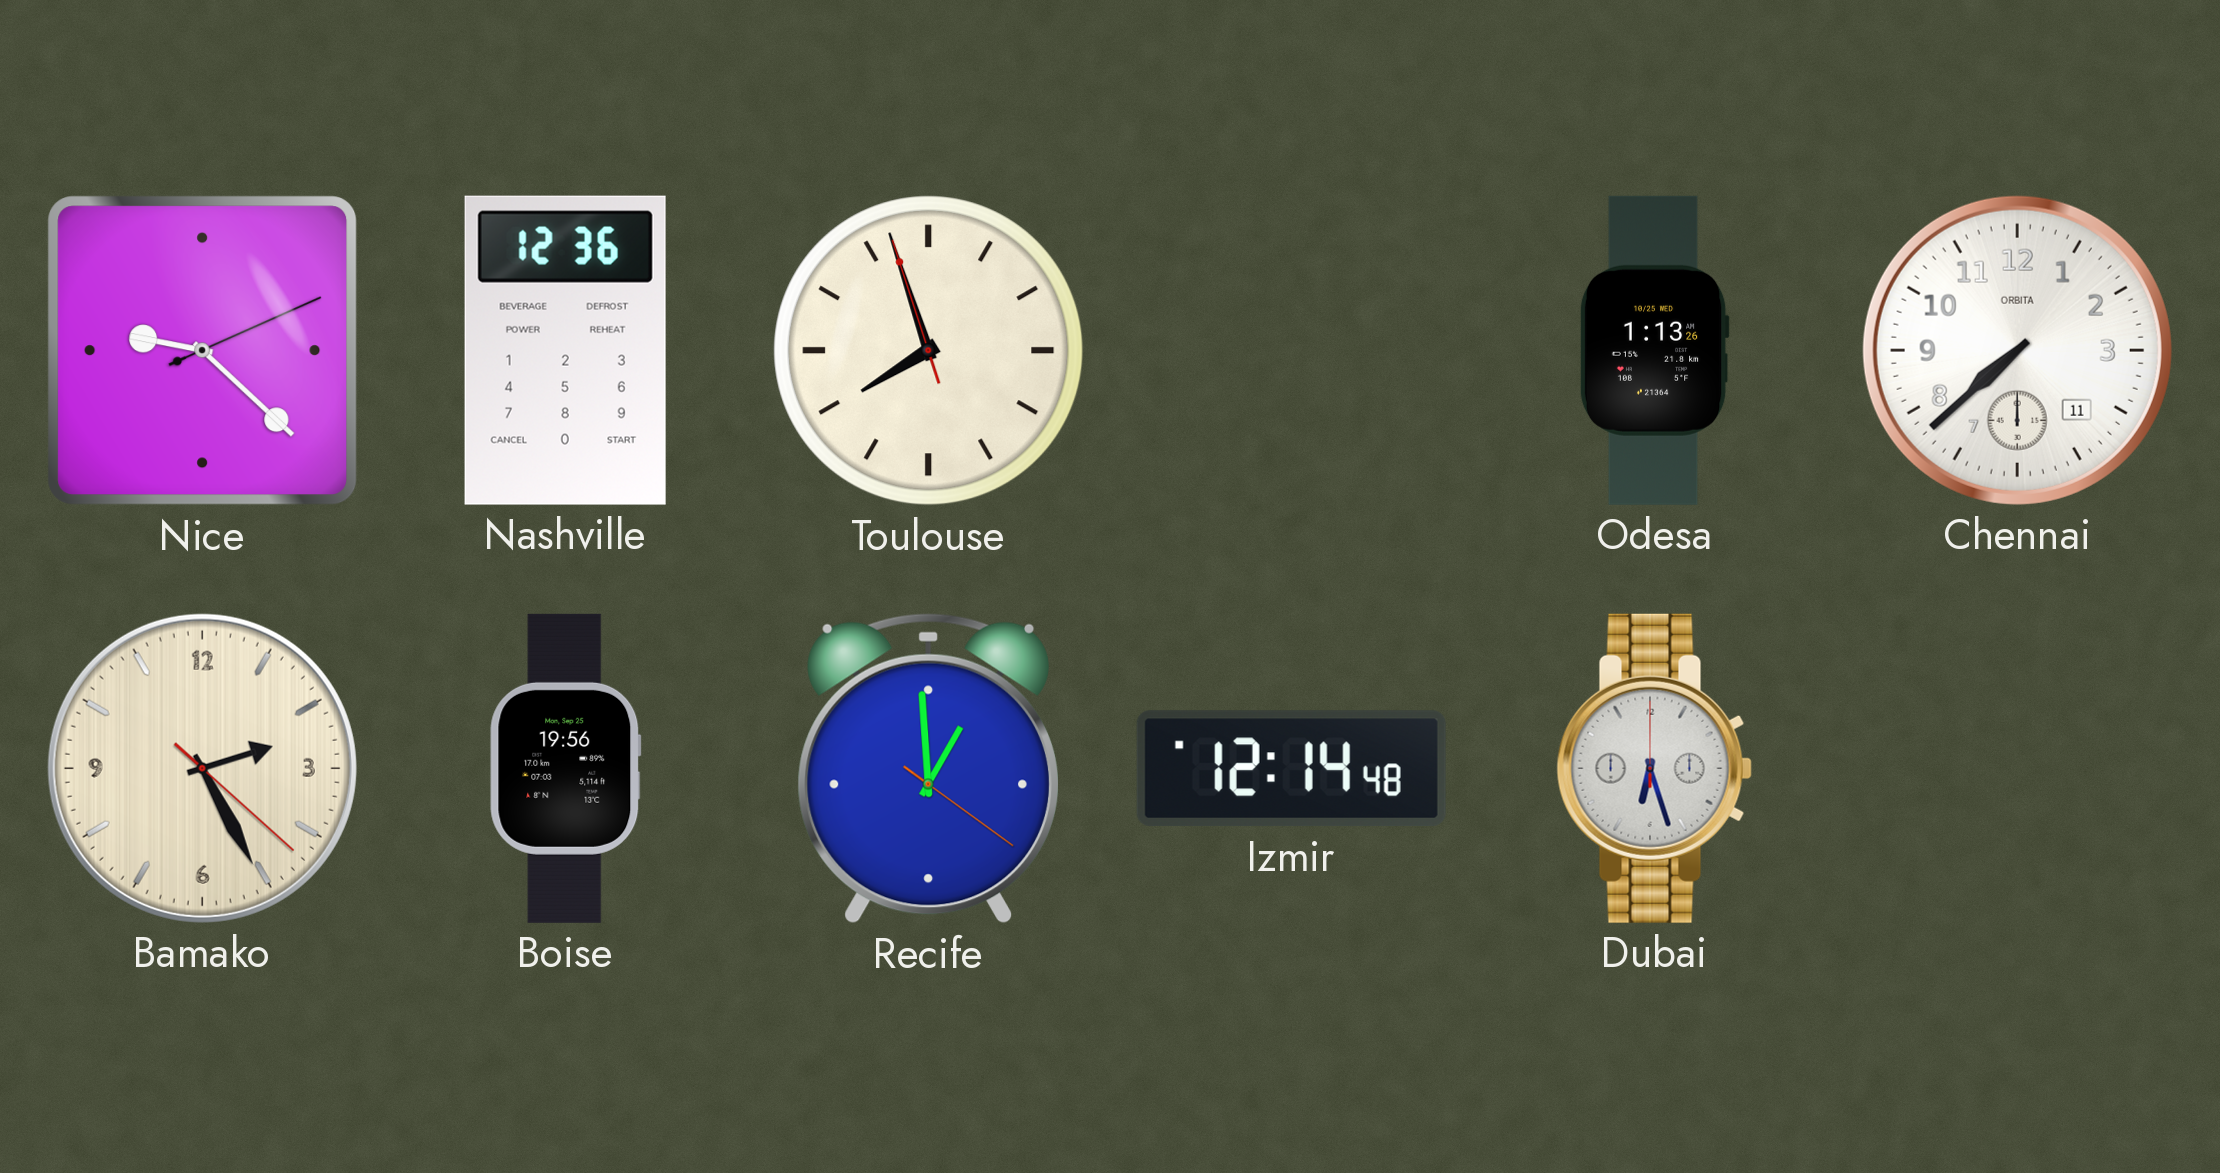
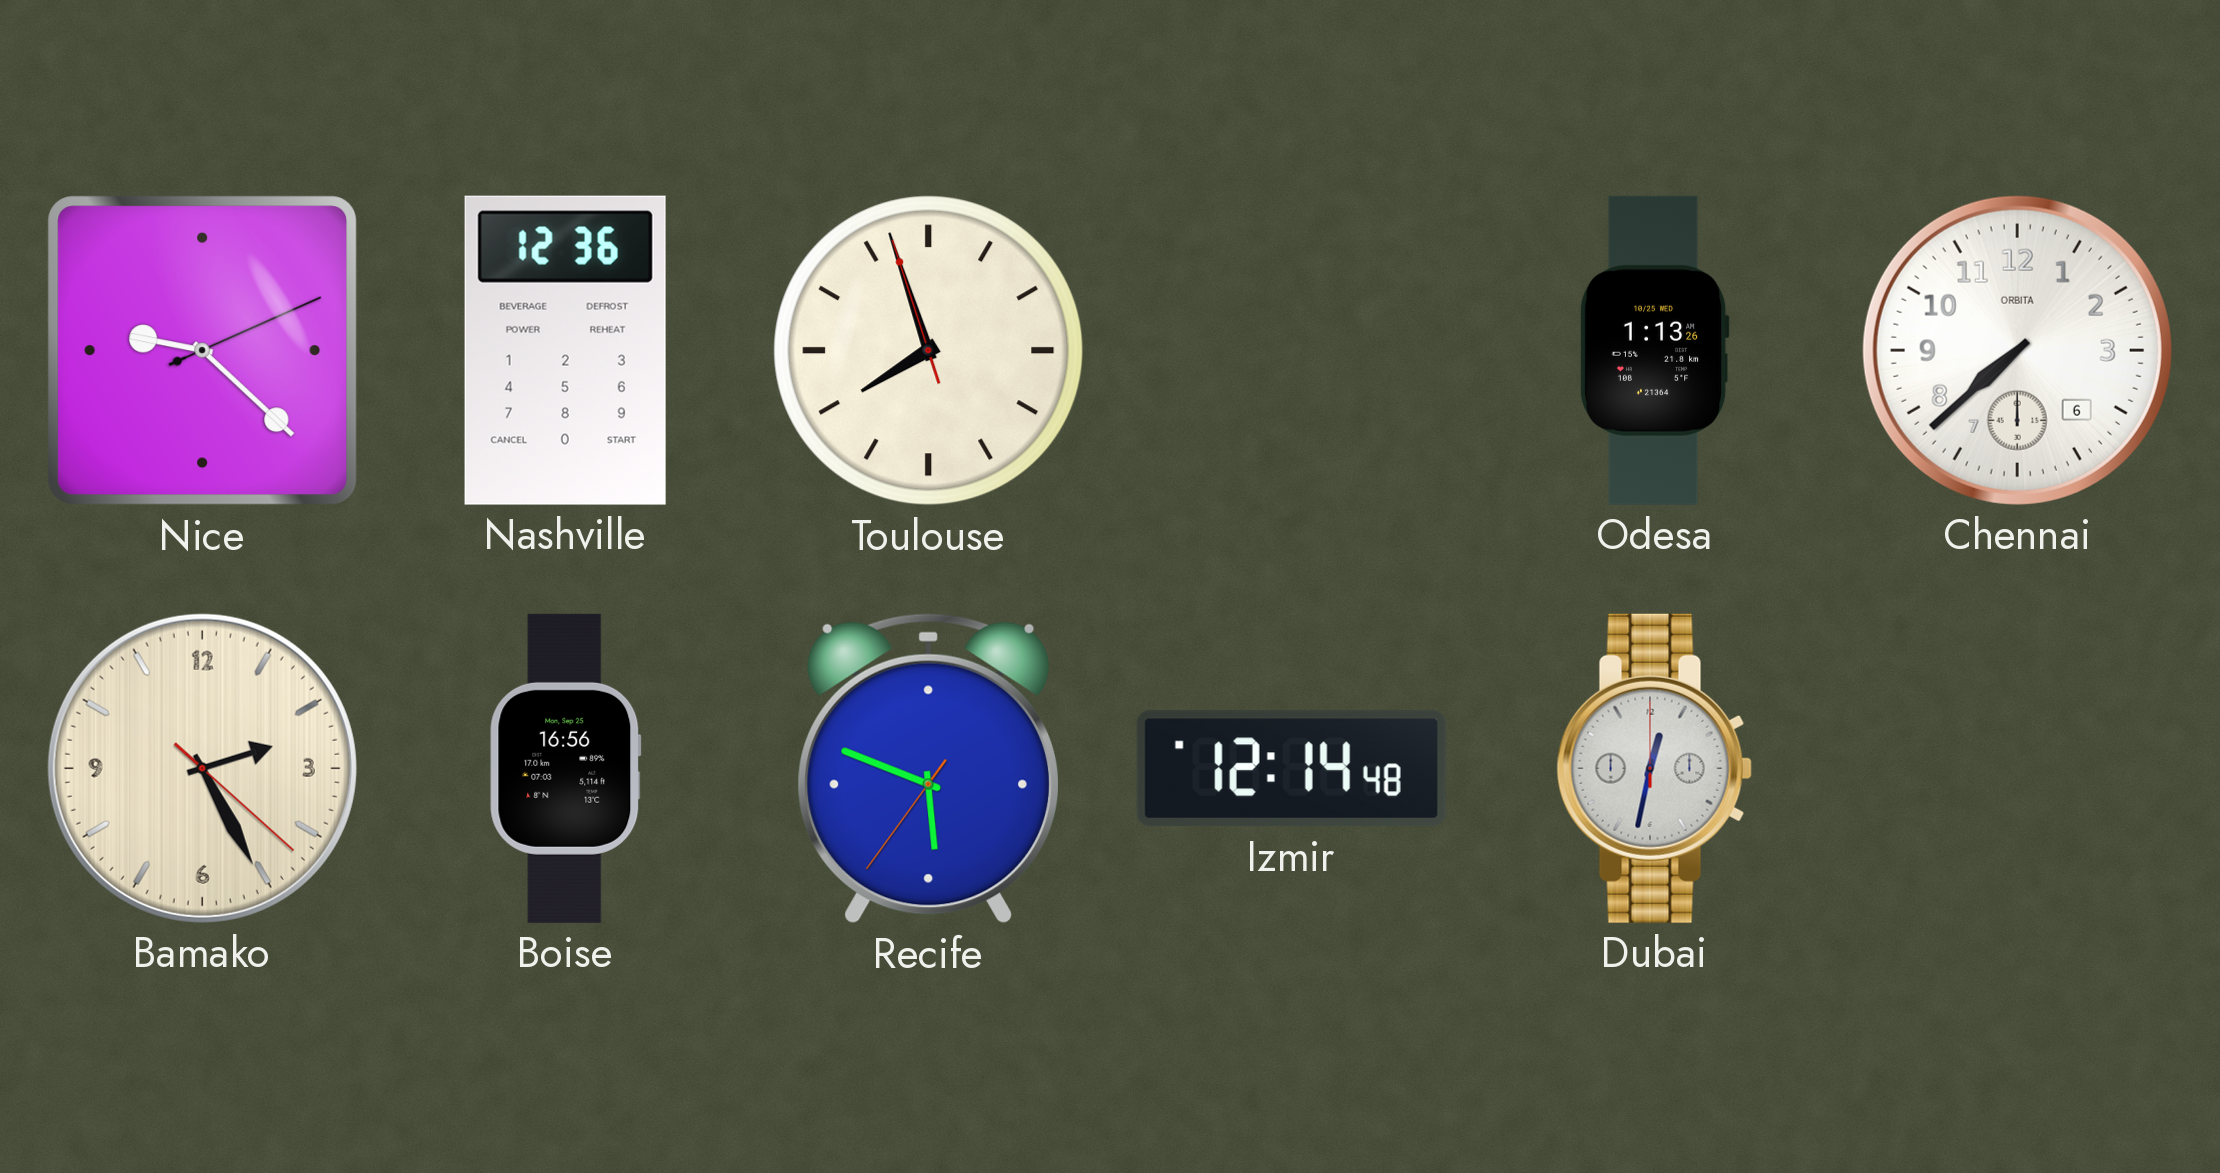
Chennai date: 11 -> 6 (2017, 350)
Boise: 19:56 -> 16:56 (566, 768)
Recife: 12:59 -> 5:48 (928, 769)
Dubai: 6:27 -> 12:32 (1654, 768)
